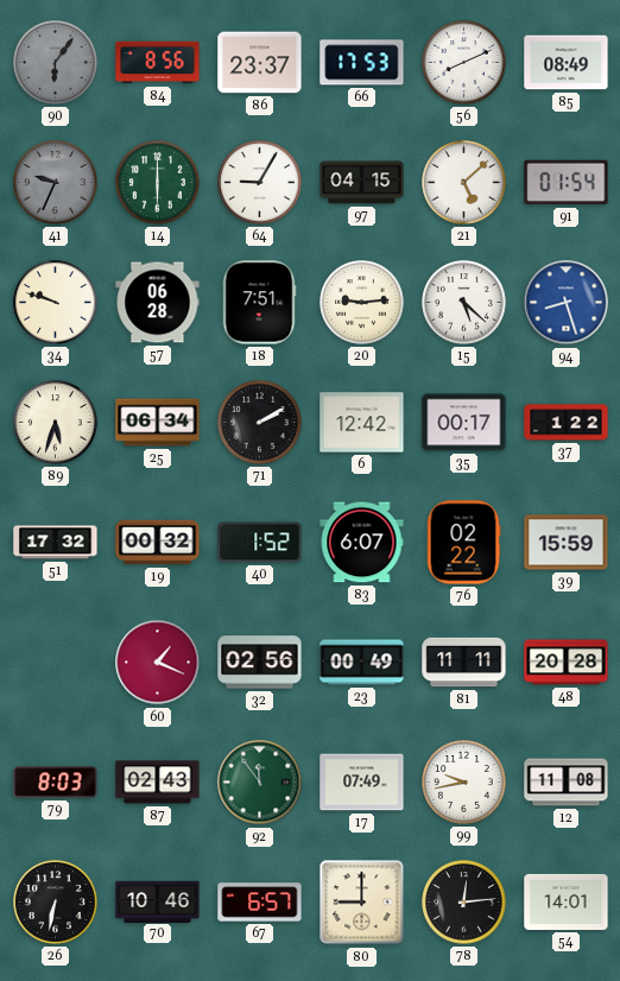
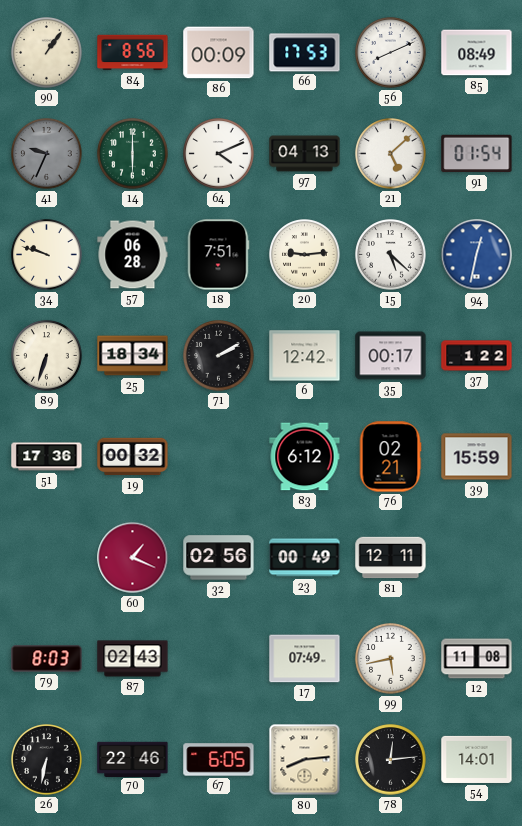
90: 6:06 -> 1:06 (47, 53)
90 dial: grey -> cream (47, 53)
86: 23:37 -> 00:09 (219, 53)
64: 9:05 -> 4:11 (219, 154)
97: 04:15 -> 04:13 (305, 154)
94: 8:27 -> 12:32 (477, 255)
89: 5:33 -> 6:33 (47, 356)
25: 06:34 -> 18:34 (133, 356)
51: 17:32 -> 17:36 (47, 457)
40: 1:52 -> none (260, 543)
83: 6:07 -> 6:12 (305, 457)
76: 02:22 -> 02:21 (390, 457)
81: 11:11 -> 12:11 (391, 558)
48: 20:28 -> none (567, 663)
92: 11:54 -> none (260, 783)
99: 9:43 -> 5:43 (391, 659)
70: 10:46 -> 22:46 (133, 759)
67: 6:57 -> 6:05 (219, 760)
80: 9:00 -> 8:14 (305, 760)
